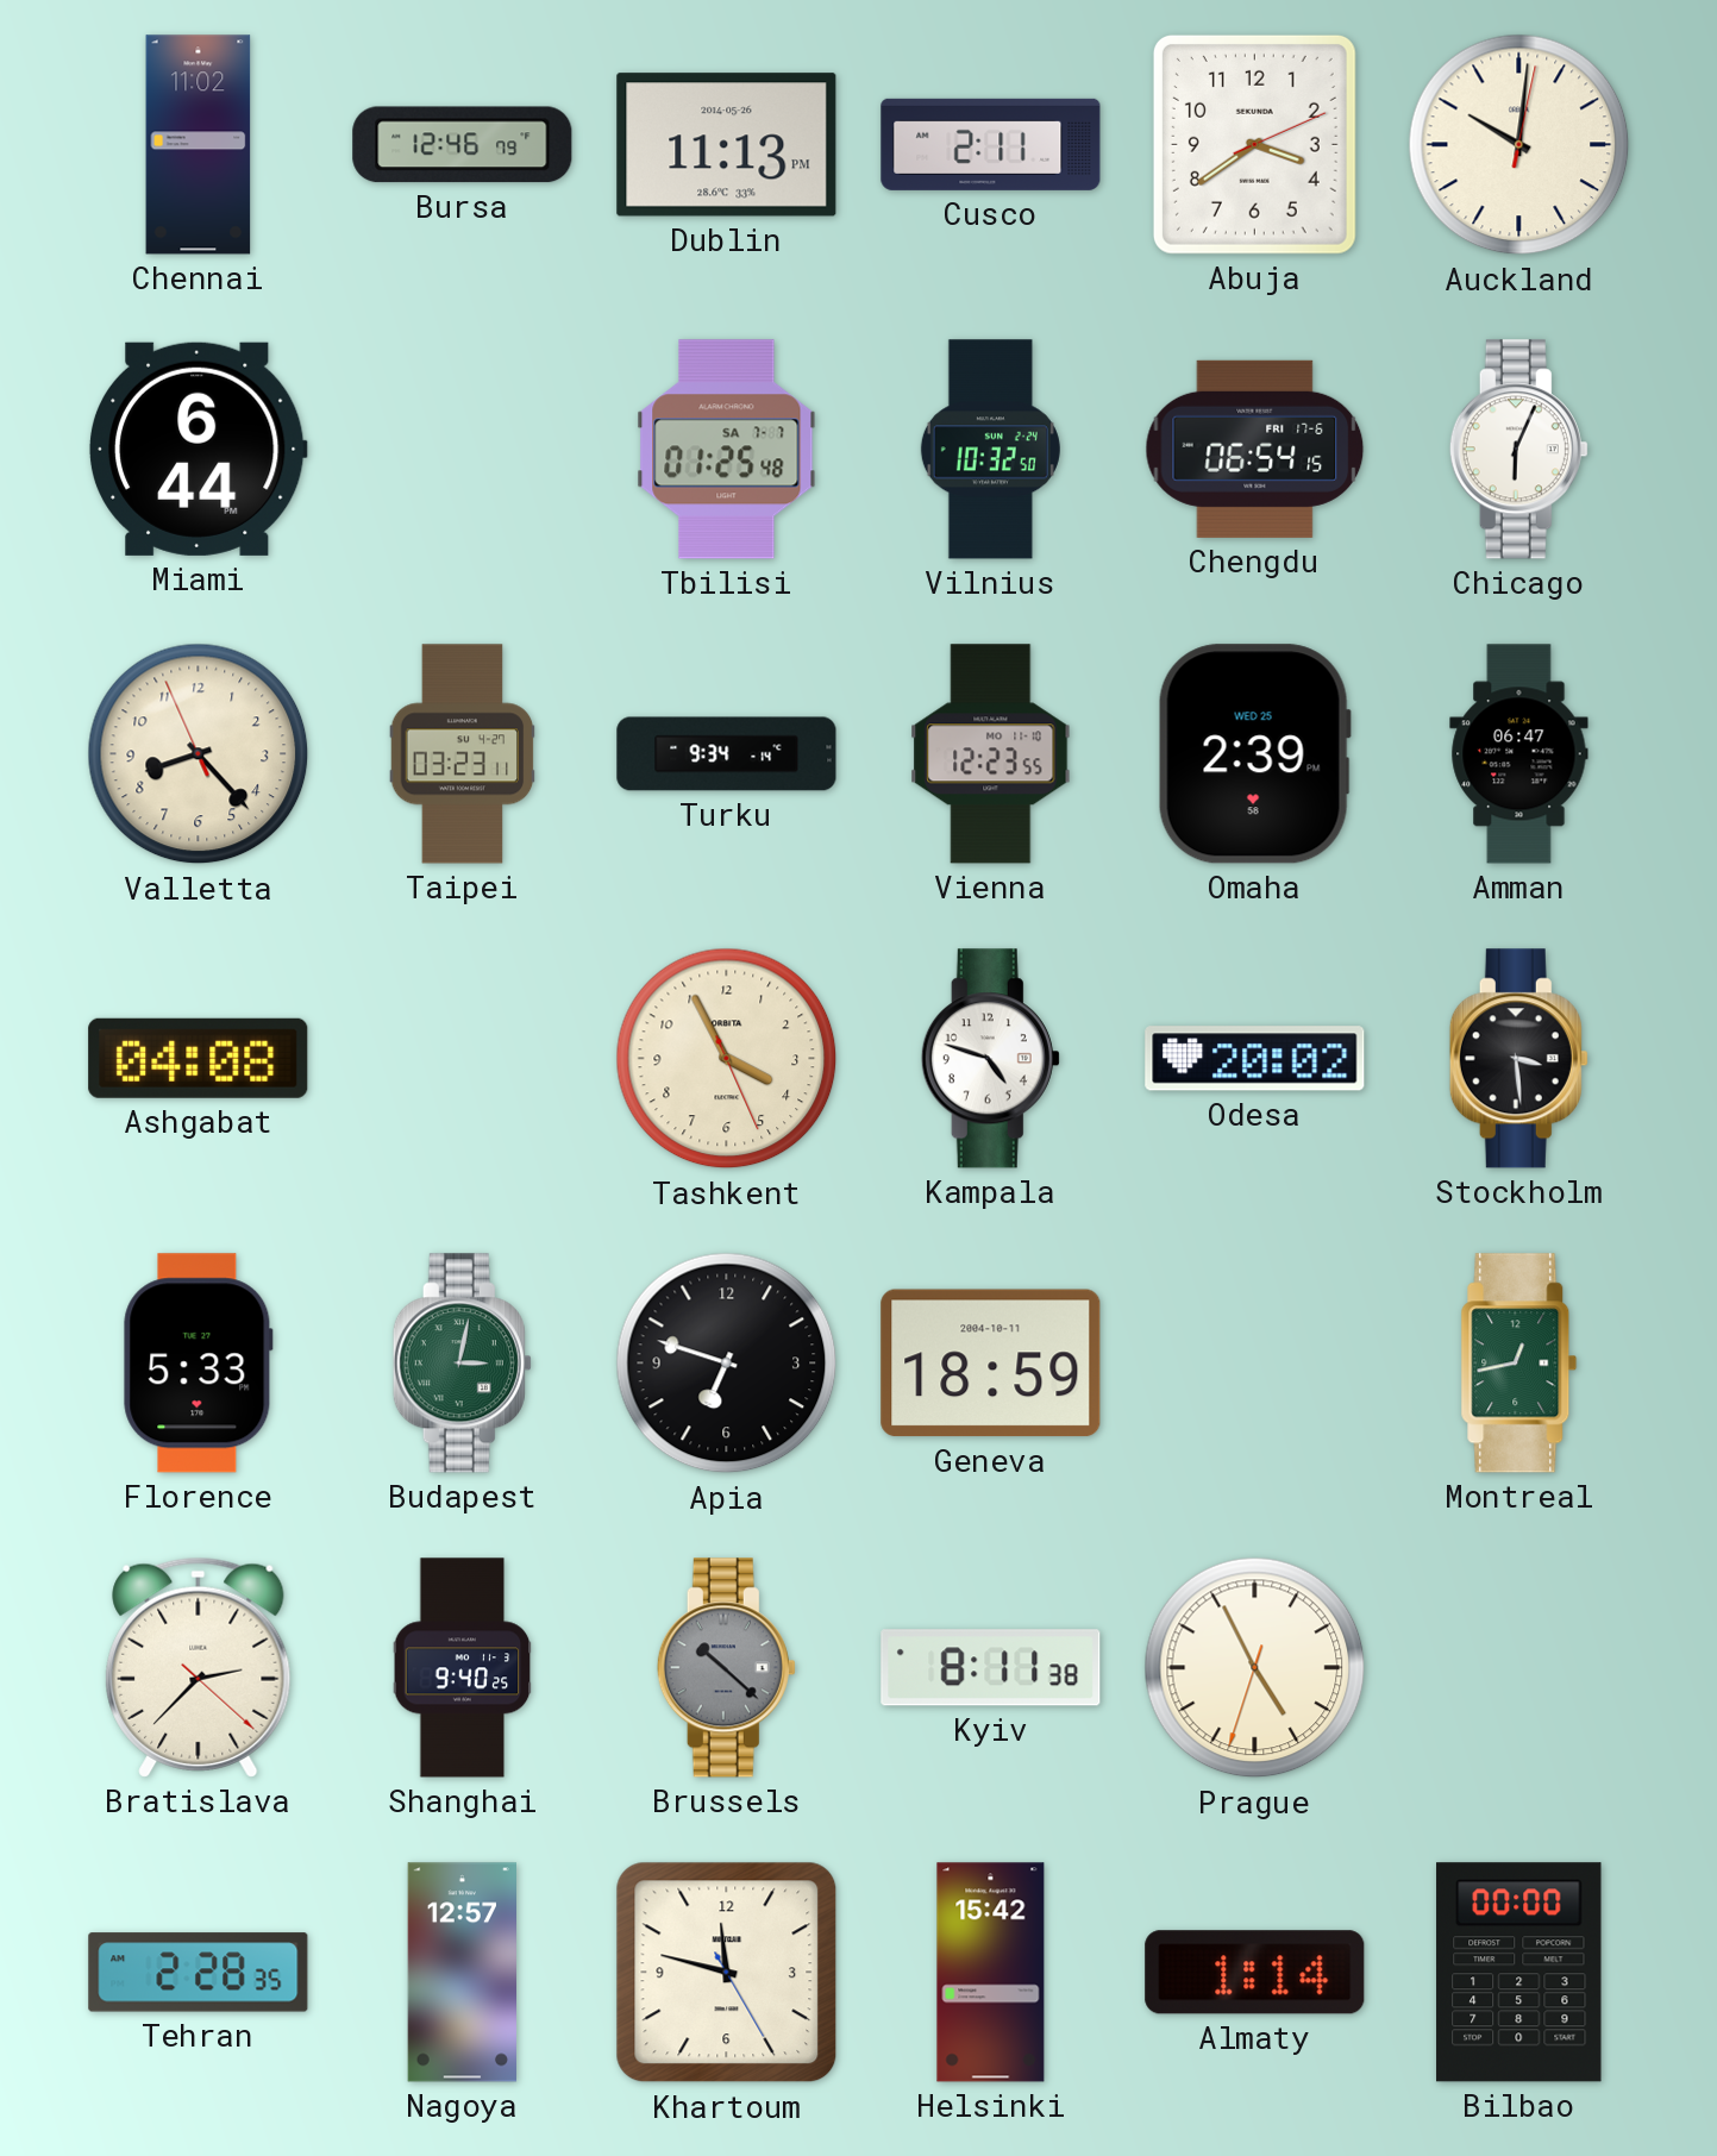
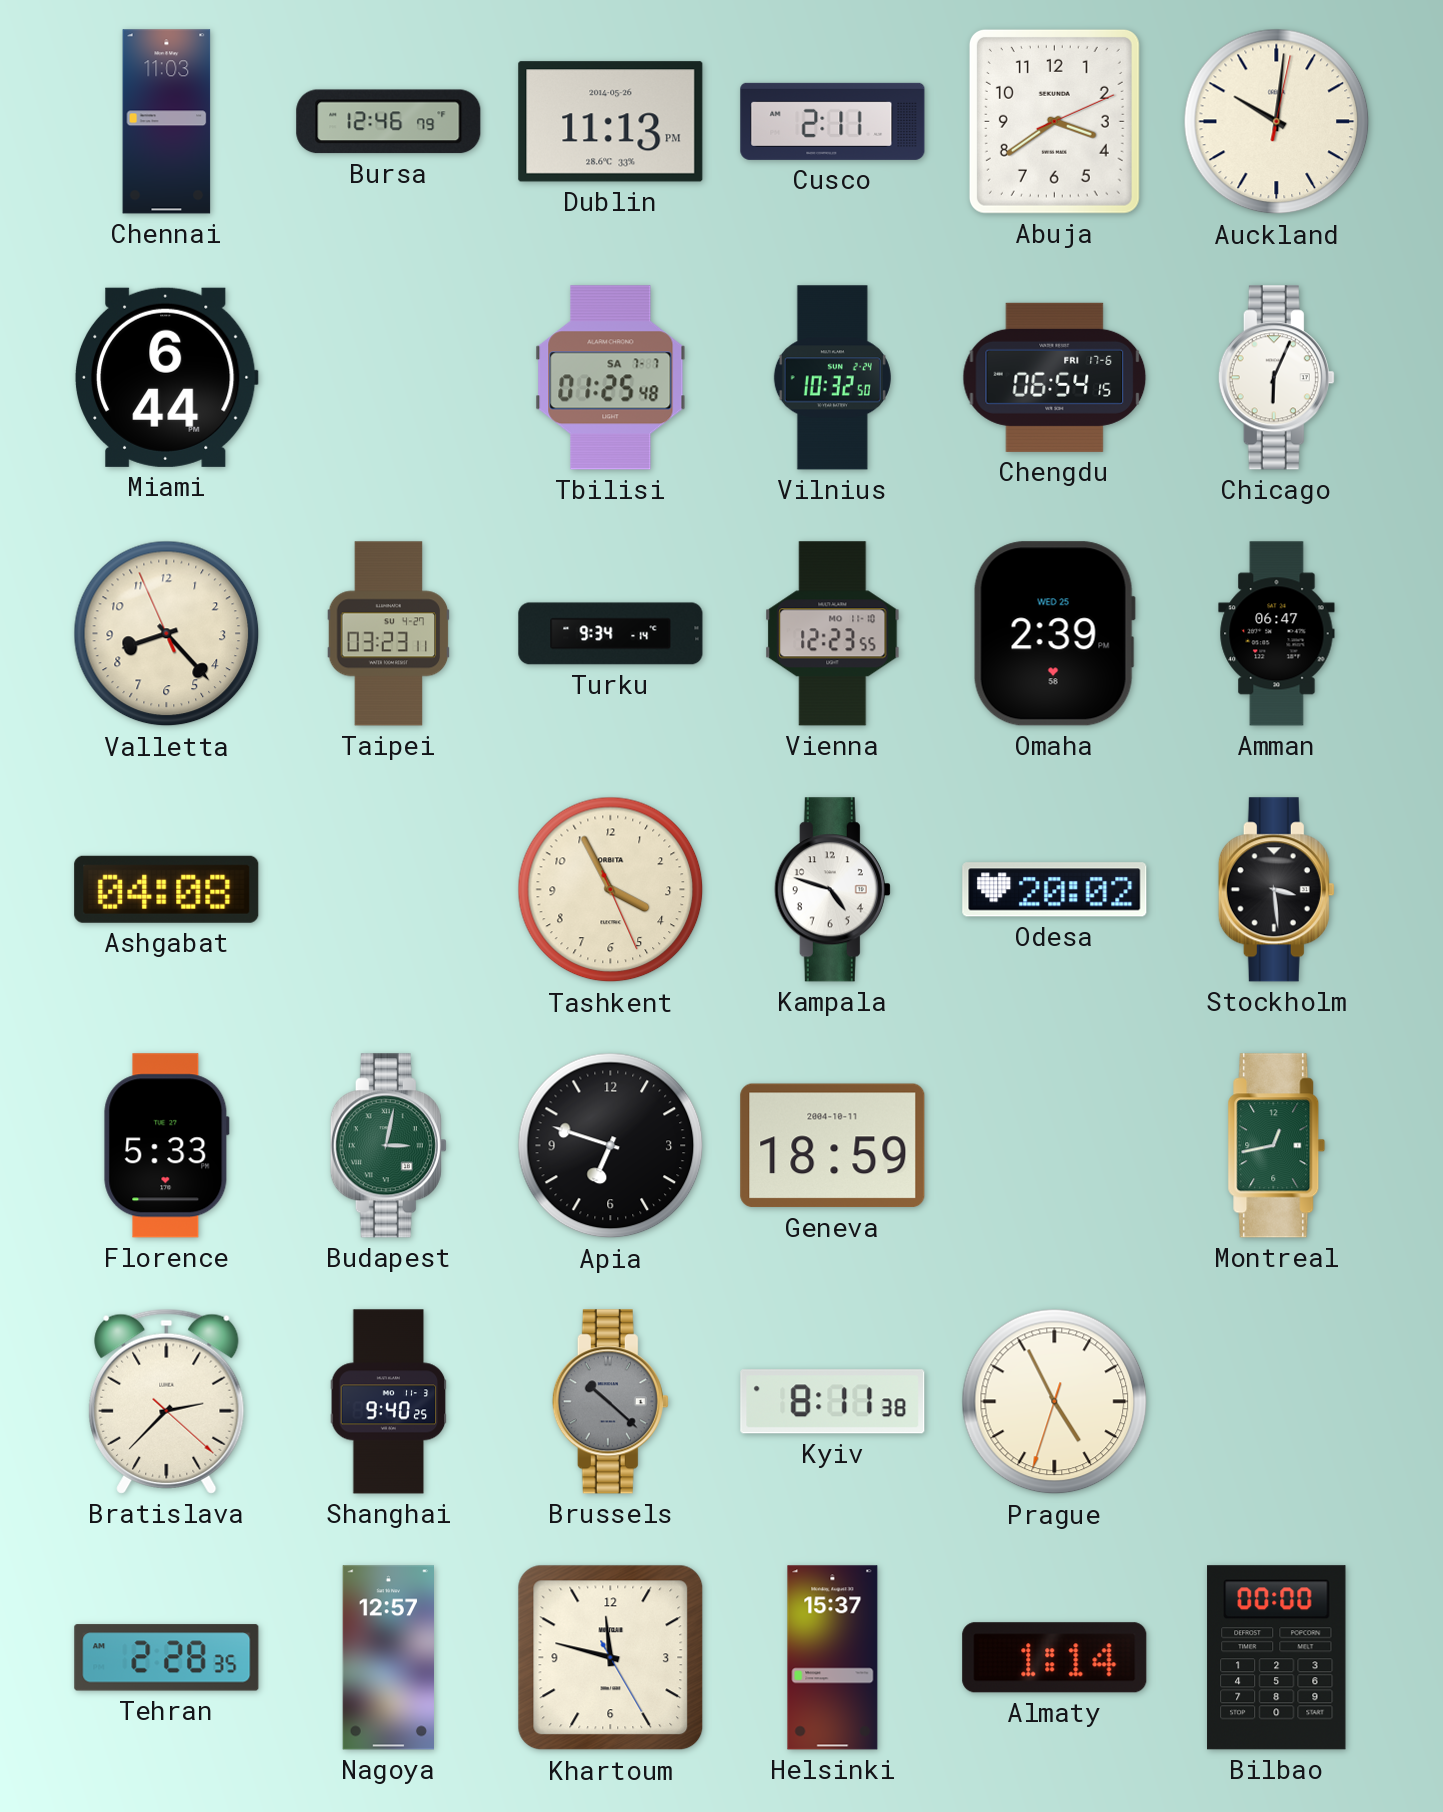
Chennai: 11:02 -> 11:03 (167, 122)
Helsinki: 15:42 -> 15:37 (833, 1658)
